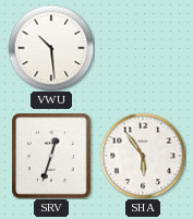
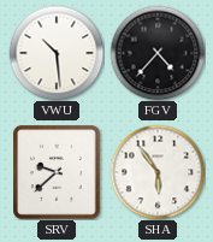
FGV: none -> 4:37 (158, 53)
SRV: 12:33 -> 9:38 (58, 173)
